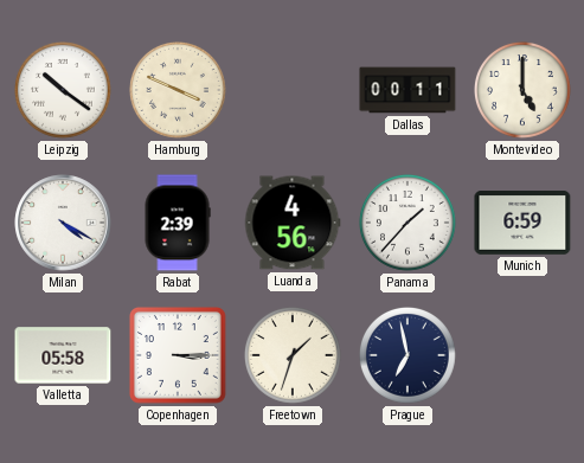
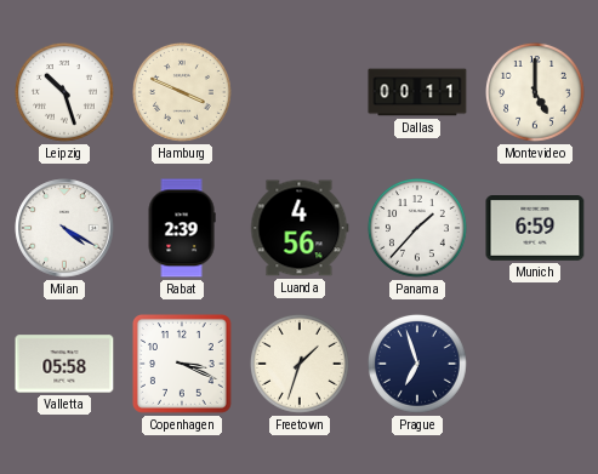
Leipzig: 10:21 -> 10:27 (66, 93)
Copenhagen: 3:15 -> 3:19 (182, 364)
Prague: 6:58 -> 6:57 (418, 365)
